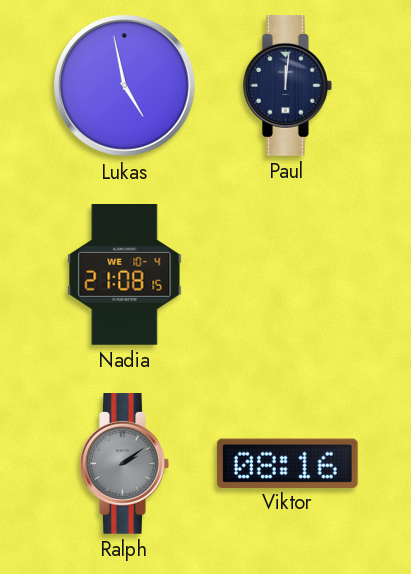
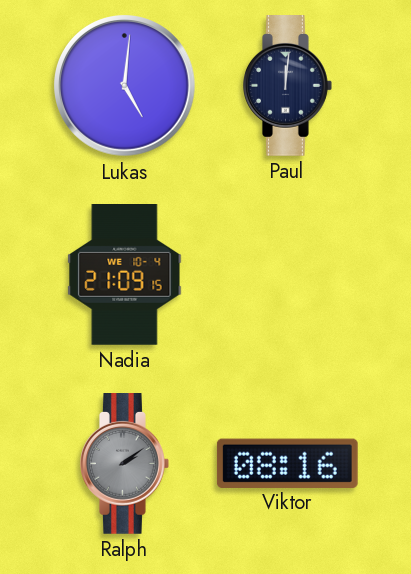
Lukas: 4:58 -> 5:01 (125, 86)
Nadia: 21:08 -> 21:09 (125, 275)
